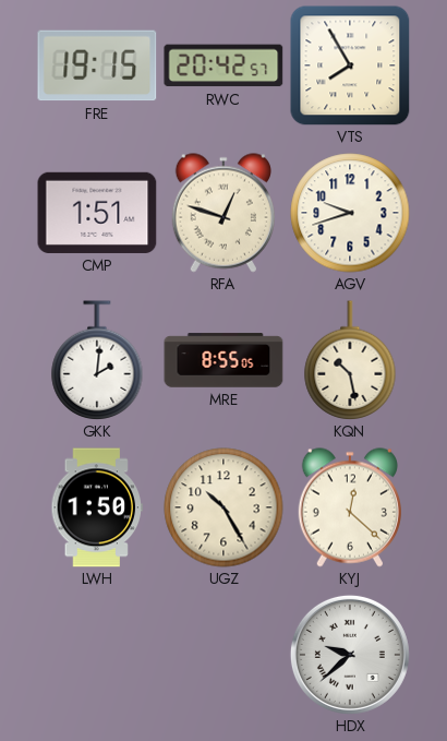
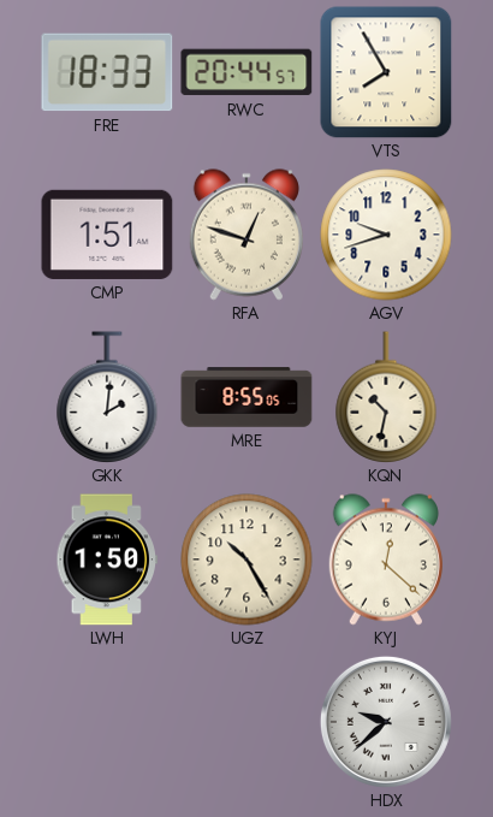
FRE: 19:15 -> 18:33 (107, 72)
RWC: 20:42 -> 20:44 (246, 72)
KQN: 10:28 -> 10:32 (386, 397)
